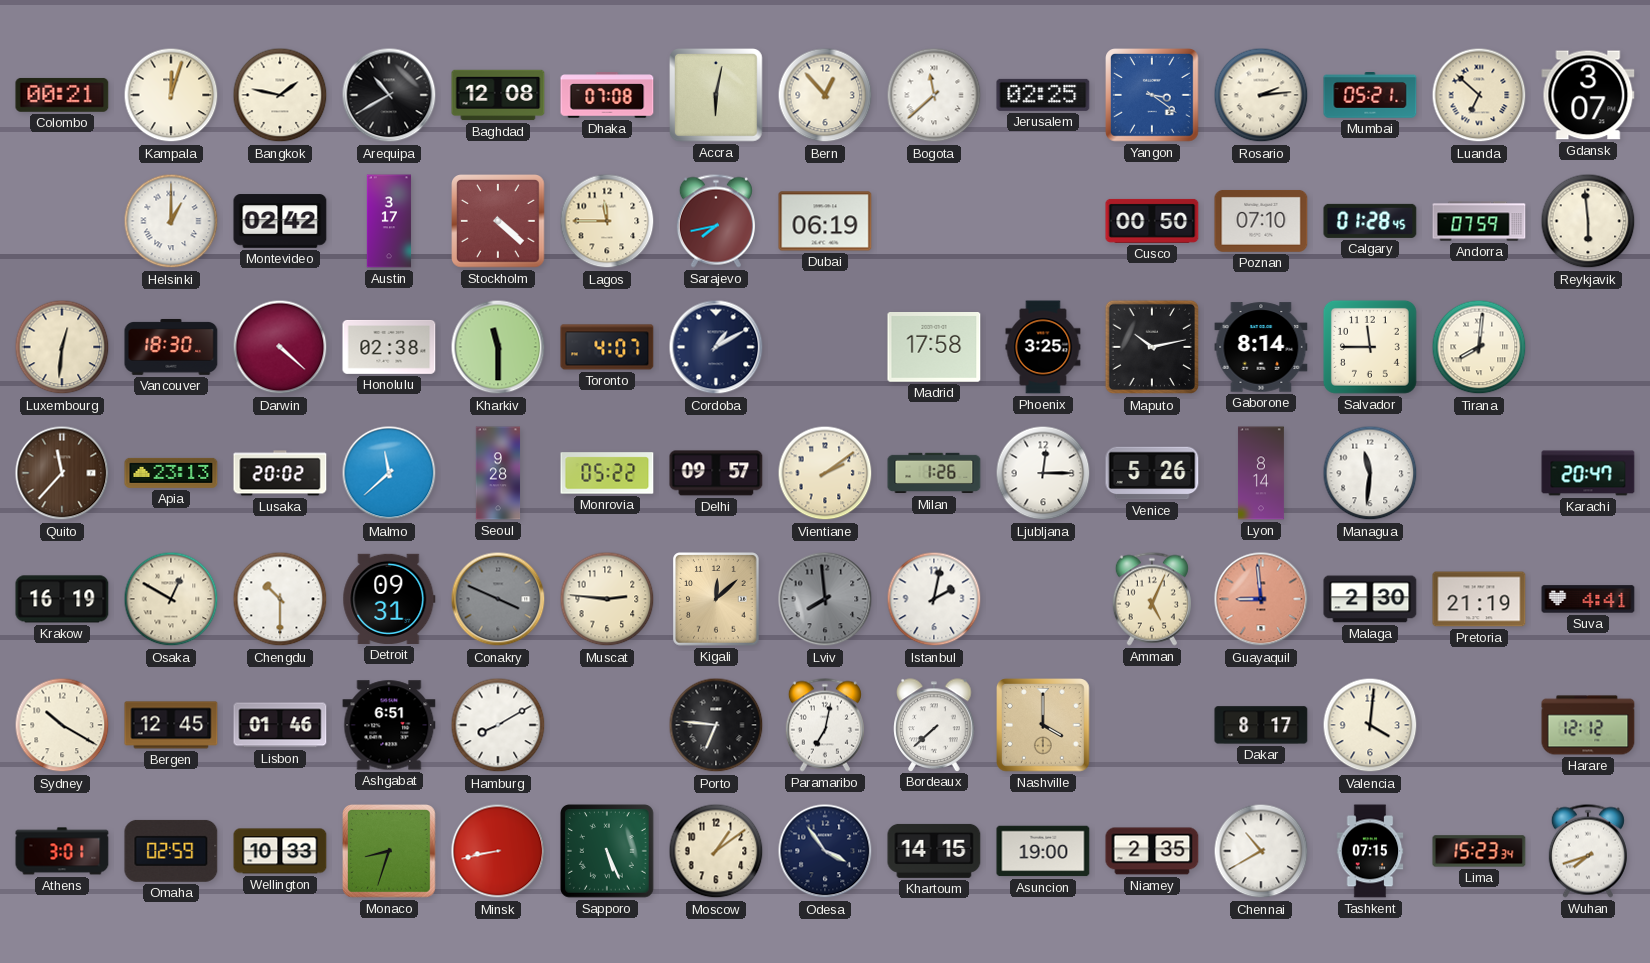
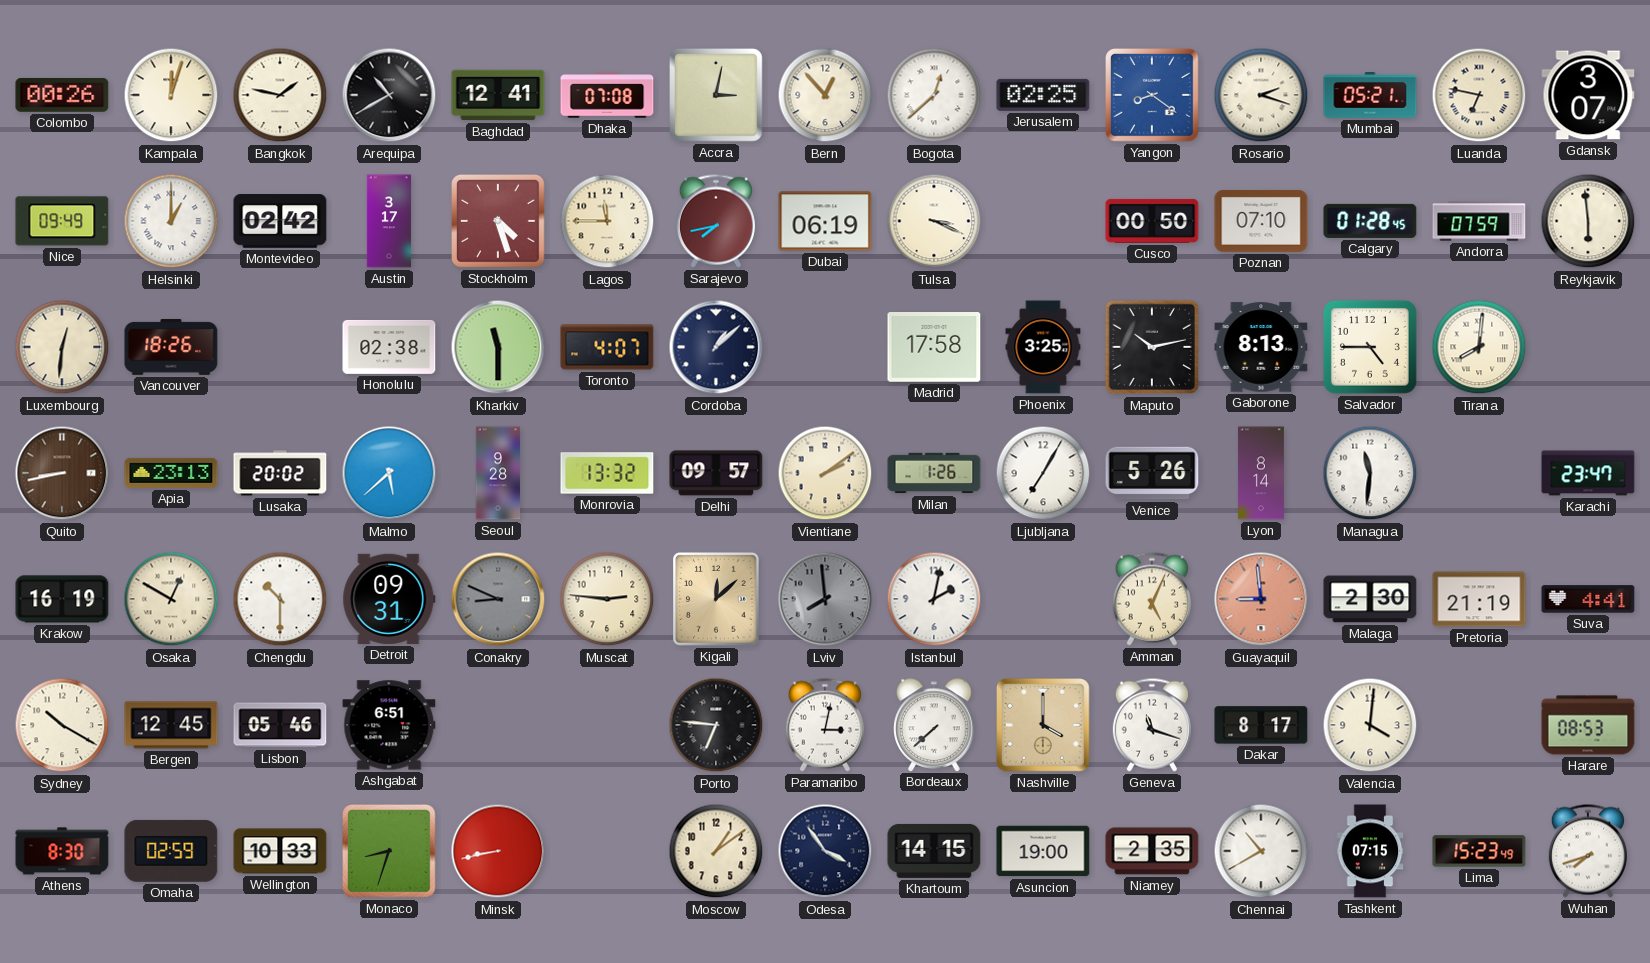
Colombo: 00:21 -> 00:26 (62, 95)
Baghdad: 12:08 -> 12:41 (498, 95)
Accra: 6:02 -> 3:02 (717, 96)
Bogota: 11:38 -> 12:38 (934, 95)
Yangon: 3:21 -> 8:21 (1153, 96)
Rosario: 2:14 -> 2:18 (1261, 95)
Luanda: 6:52 -> 6:47 (1479, 95)
Nice: none -> 09:49 (62, 221)
Stockholm: 4:22 -> 4:27 (499, 222)
Tulsa: none -> 3:19 (934, 221)
Vancouver: 18:30 -> 18:26 (171, 347)
Darwin: 4:22 -> none (280, 347)
Cordoba: 1:10 -> 1:08 (716, 347)
Gaborone: 8:14 -> 8:13 (1261, 347)
Salvador: 11:45 -> 4:45 (1370, 347)
Quito: 11:37 -> 8:43 (62, 473)
Malmo: 11:38 -> 5:38 (389, 473)
Monrovia: 05:22 -> 13:32 (607, 473)
Ljubljana: 12:15 -> 7:05 (1043, 473)
Karachi: 20:47 -> 23:47 (1588, 473)
Conakry: 3:49 -> 8:49 (498, 599)
Lisbon: 01:46 -> 05:46 (280, 725)
Hamburg: 8:10 -> none (498, 725)
Paramaribo: 7:02 -> 3:02 (825, 725)
Geneva: none -> 11:18 (1152, 725)
Harare: 12:12 -> 08:53 (1588, 725)
Athens: 3:01 -> 8:30 (62, 851)
Sapporo: 5:26 -> none (608, 852)
Lima: 15:23:34 -> 15:23:49 (1479, 851)
